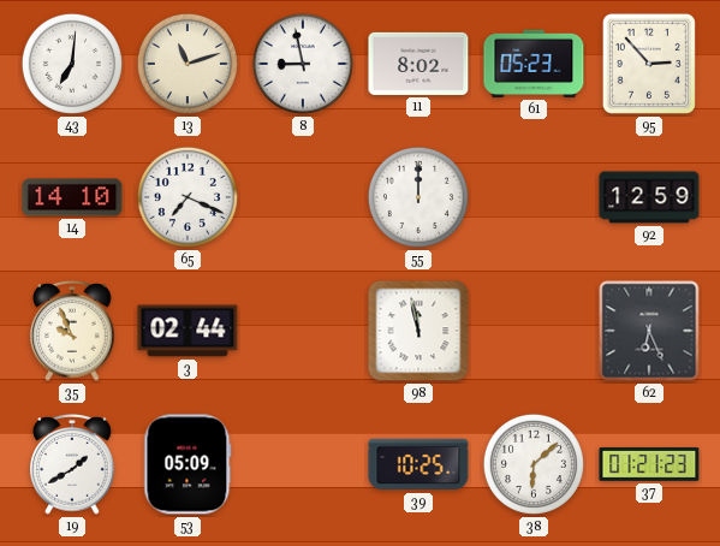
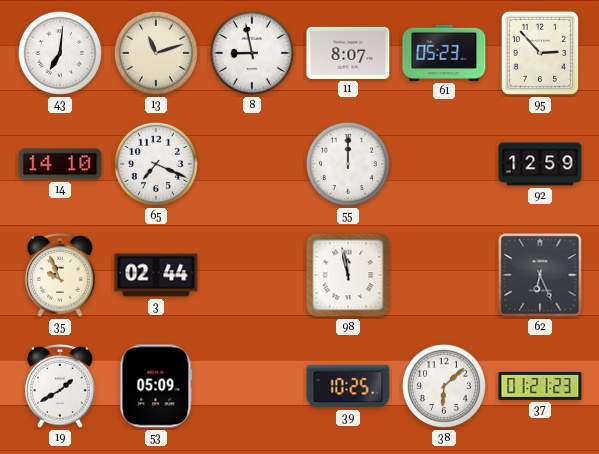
11: 8:02 -> 8:07 (348, 53)
